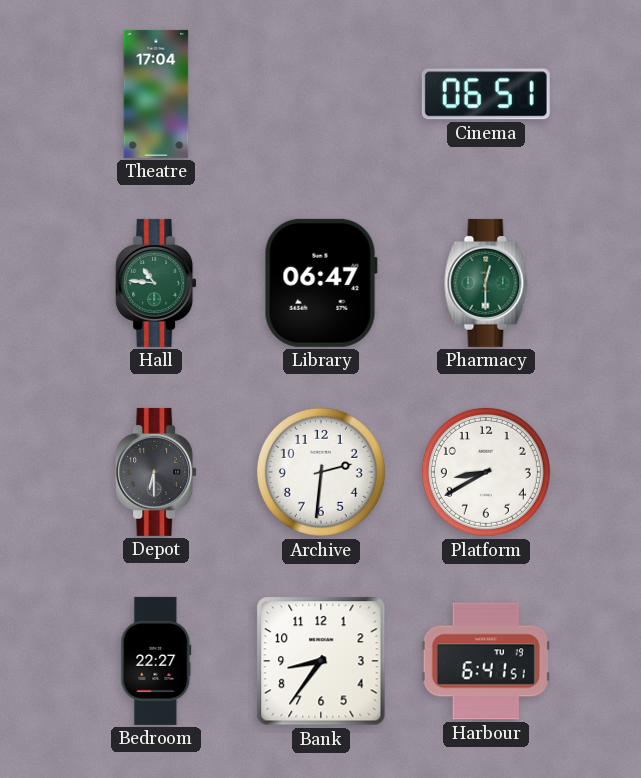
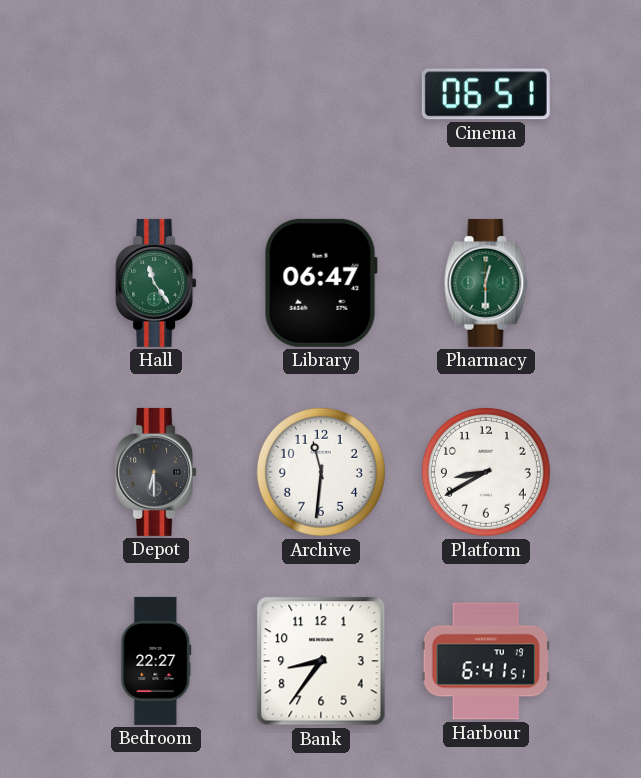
Theatre: 17:04 -> none (156, 94)
Hall: 10:46 -> 11:24 (156, 283)
Archive: 2:31 -> 11:31 (321, 472)
